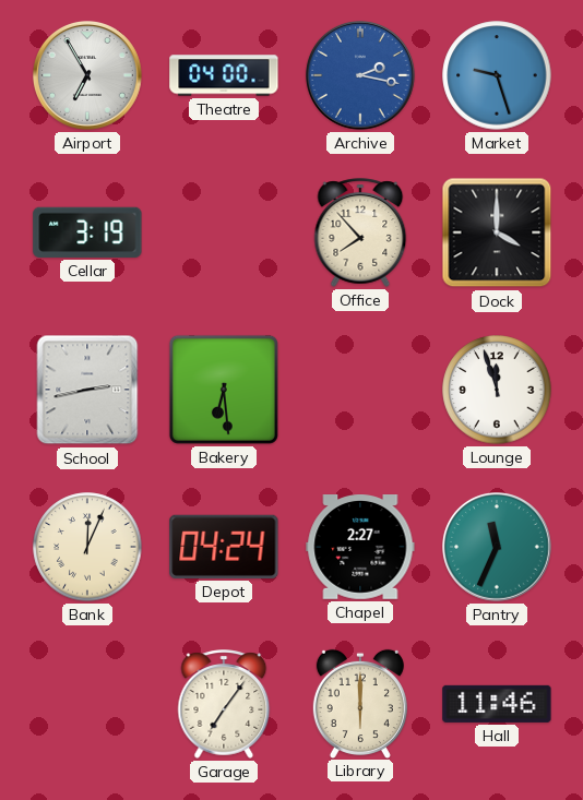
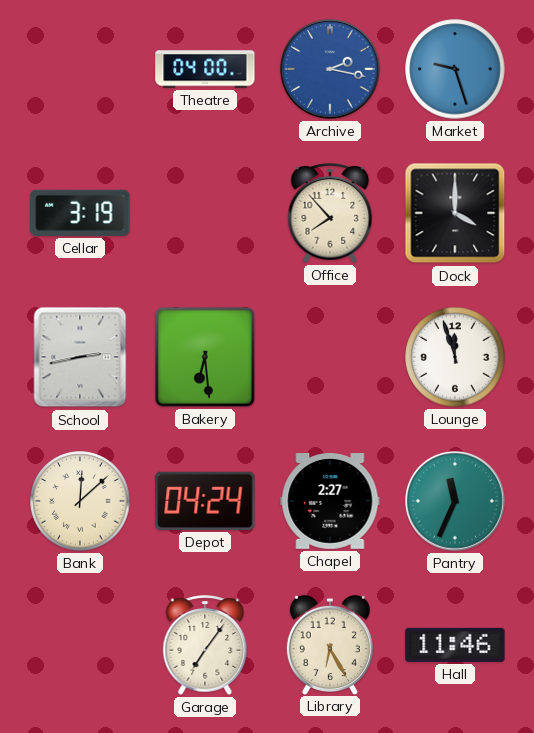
Airport: 6:55 -> none (88, 76)
Bank: 12:04 -> 12:08 (80, 501)
Library: 6:00 -> 6:25 (330, 644)
